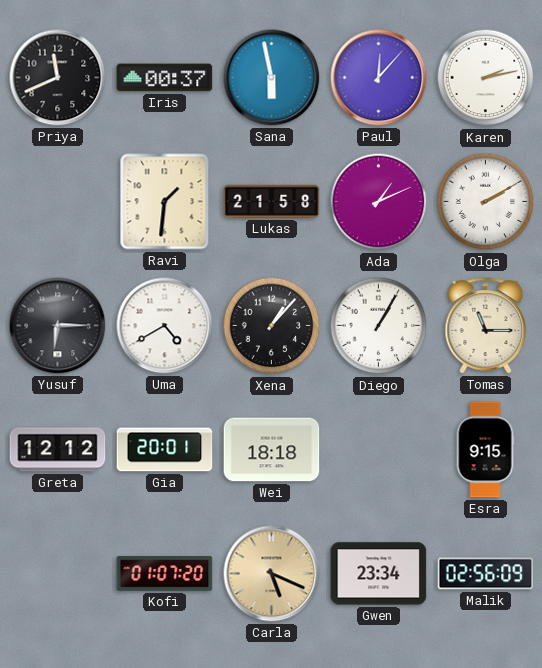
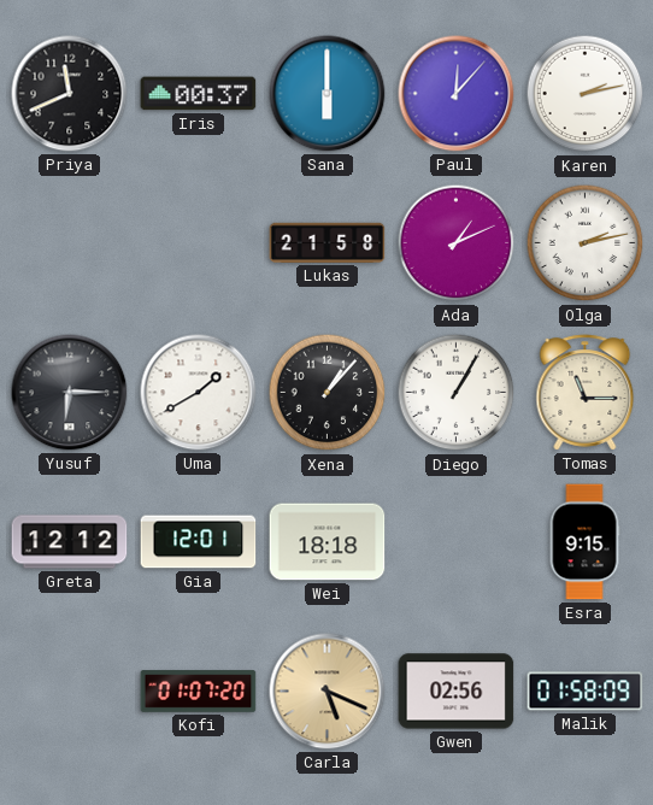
Sana: 5:58 -> 6:00 (328, 94)
Ravi: 1:31 -> none (165, 202)
Olga: 2:10 -> 2:13 (586, 243)
Uma: 4:40 -> 1:40 (199, 393)
Gia: 20:01 -> 12:01 (199, 542)
Gwen: 23:34 -> 02:56 (457, 692)
Malik: 02:56 -> 01:58 (586, 692)
